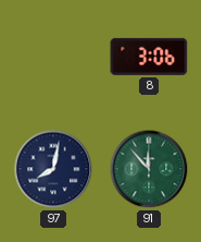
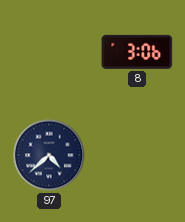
97: 8:02 -> 4:38 (49, 155)
91: 11:53 -> none (149, 169)
